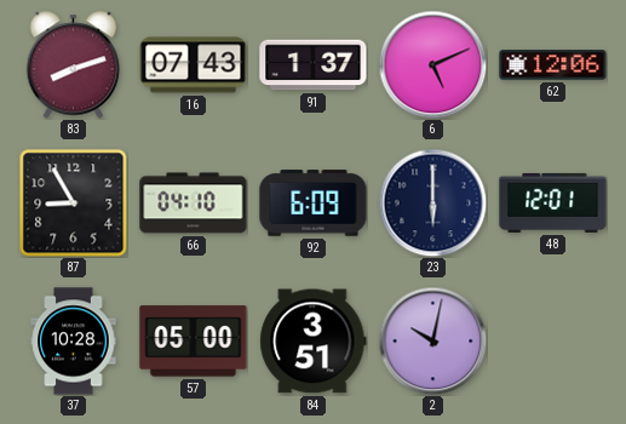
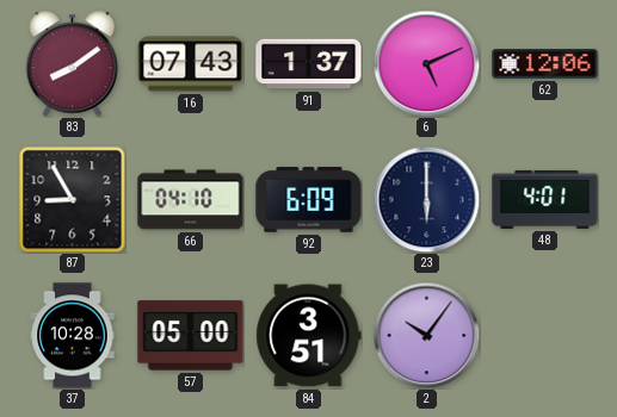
83: 8:12 -> 8:09 (73, 64)
48: 12:01 -> 4:01 (545, 199)
2: 10:02 -> 10:06 (426, 335)
